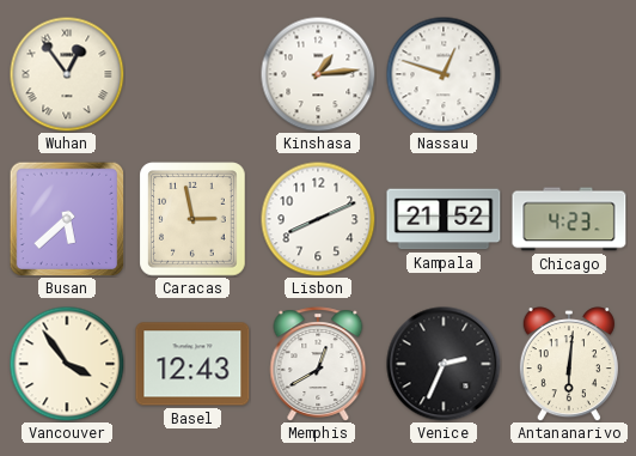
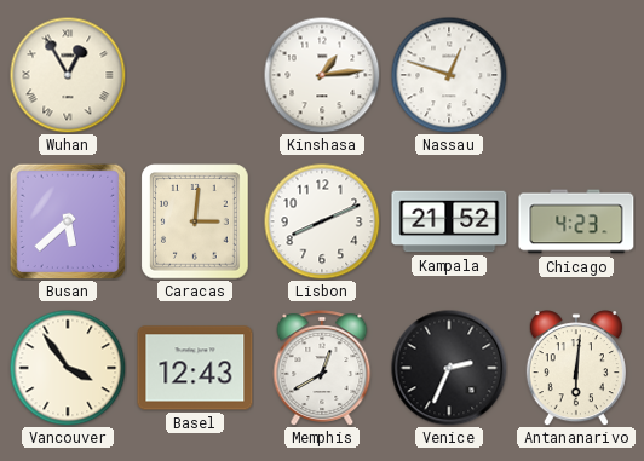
Wuhan: 12:54 -> 12:55 (68, 75)
Caracas: 2:58 -> 3:01 (195, 221)
